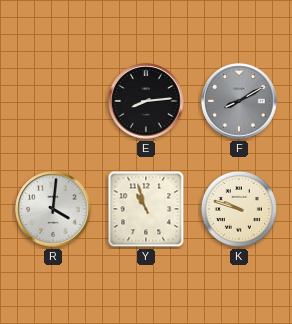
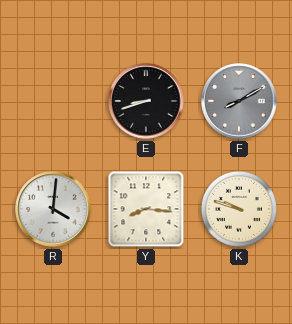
E: 8:14 -> 8:42 (146, 101)
Y: 10:57 -> 8:16 (146, 209)
